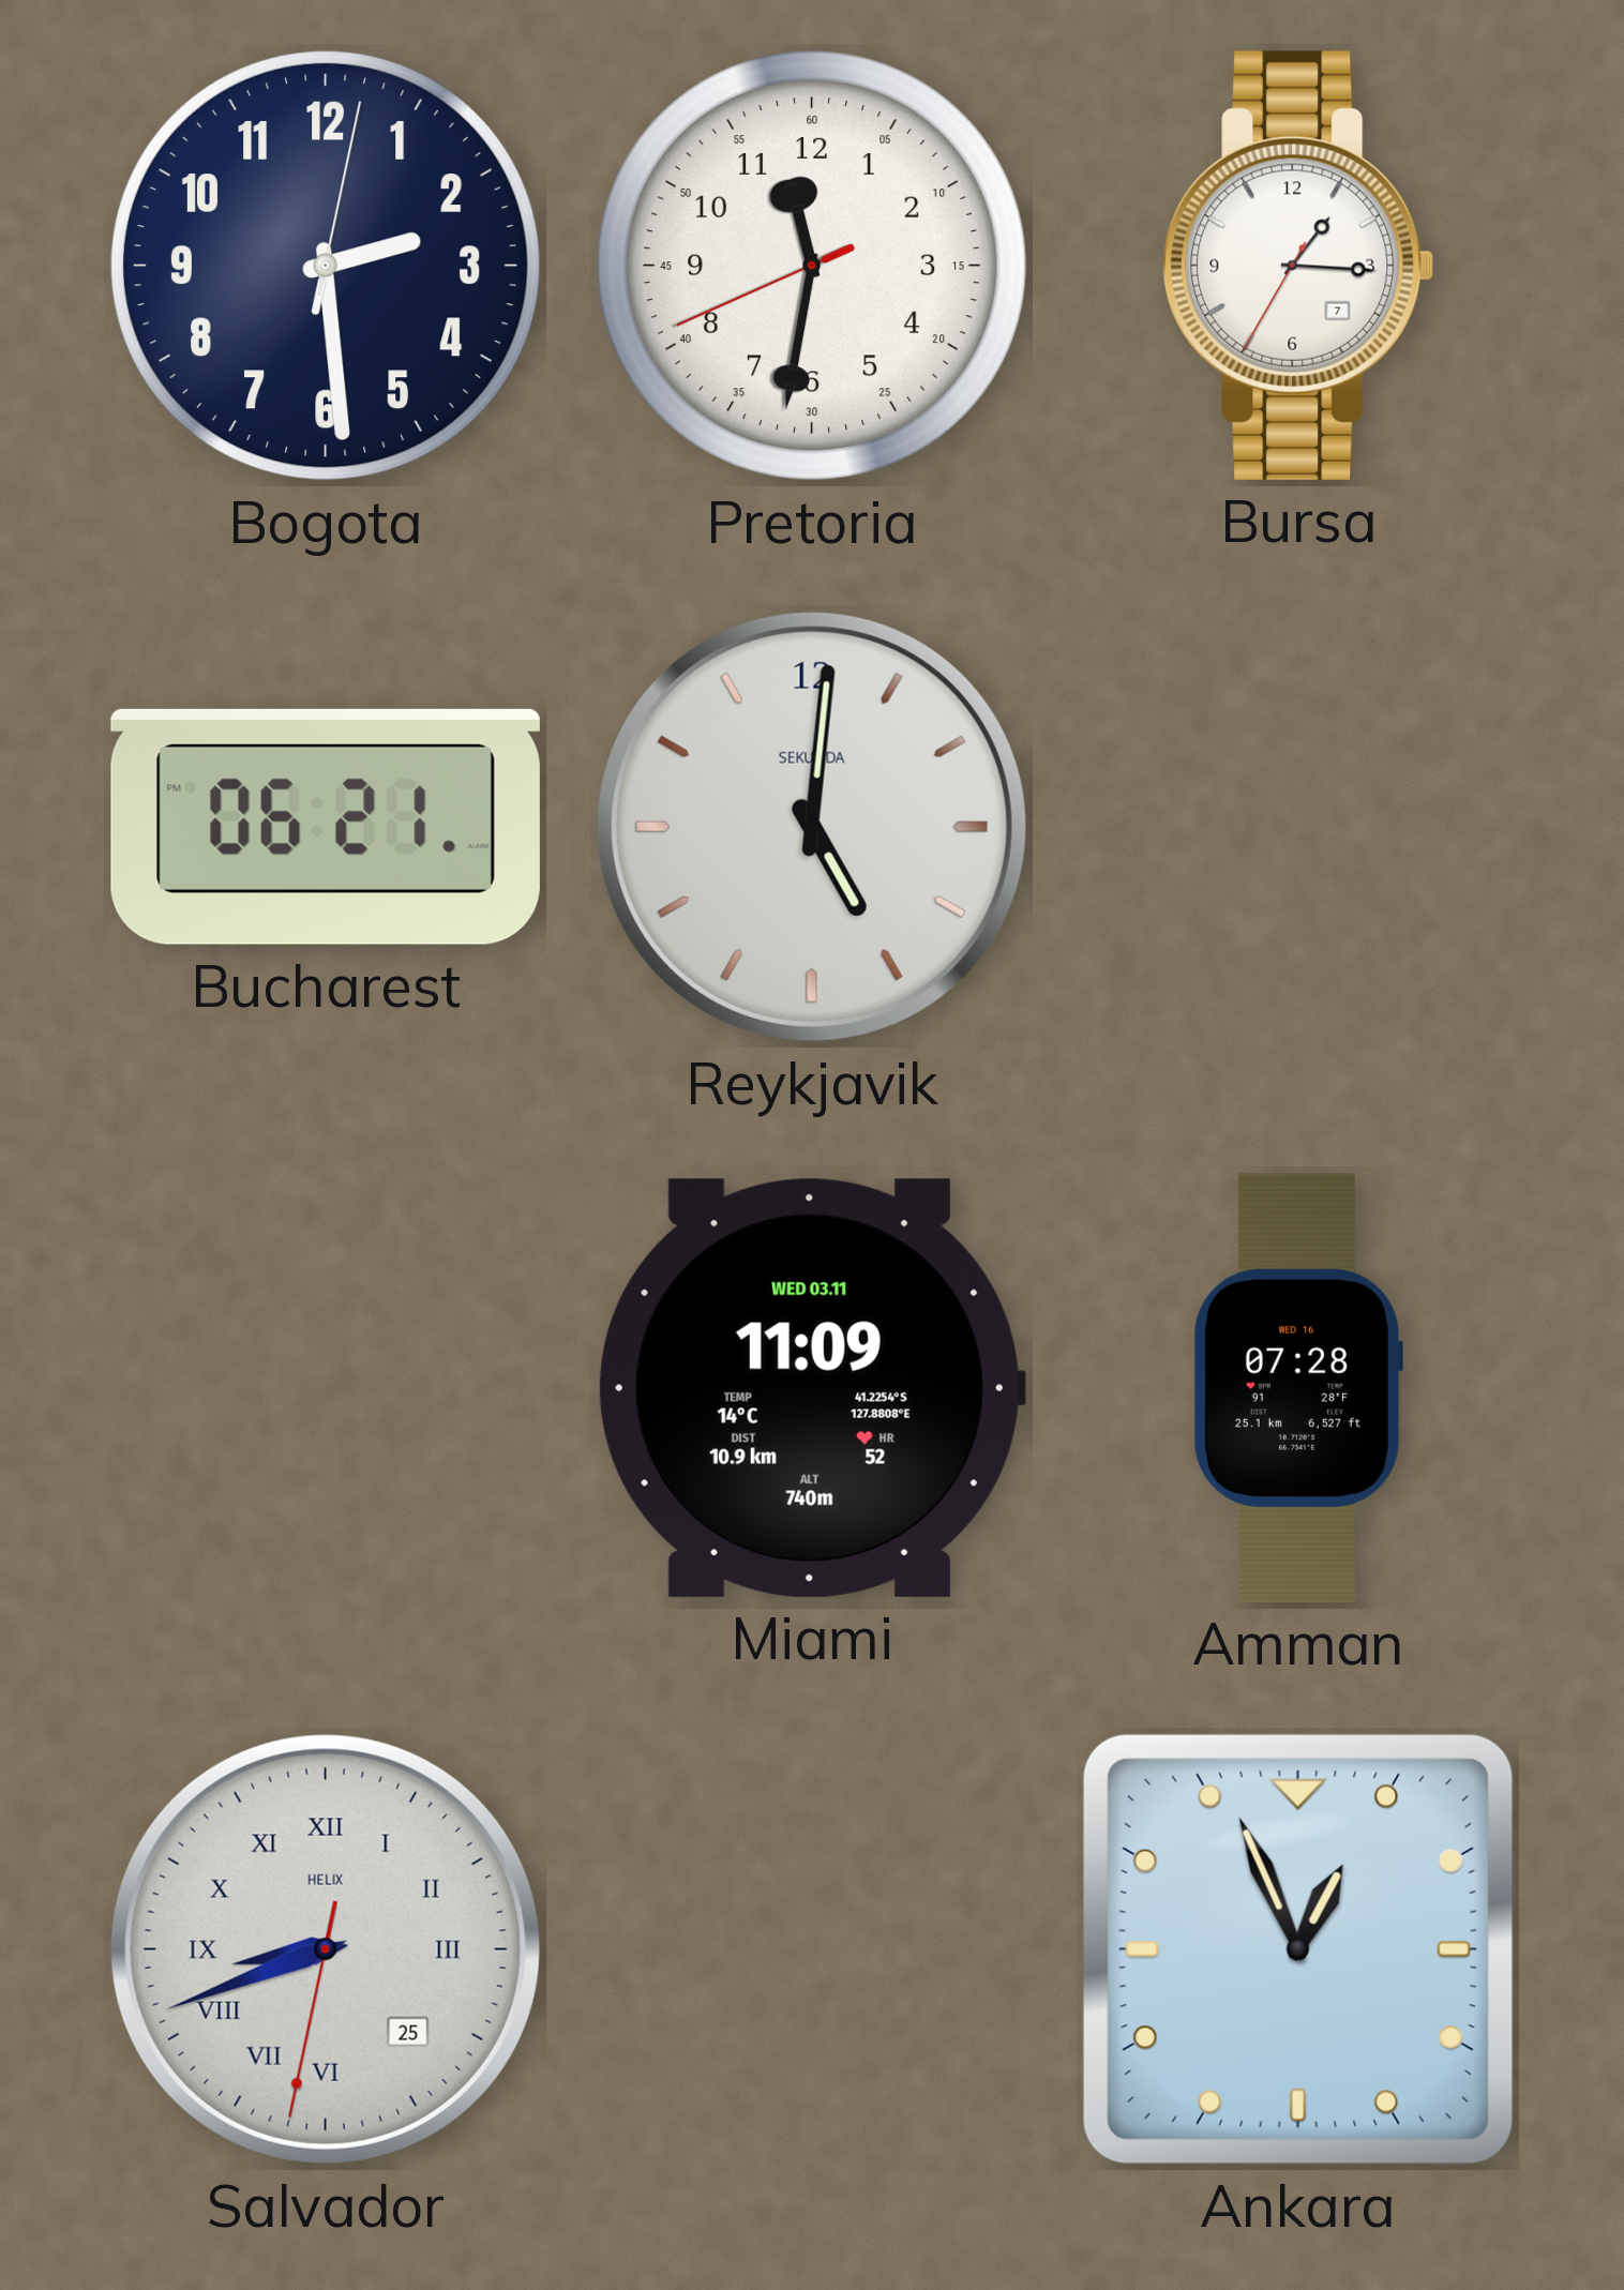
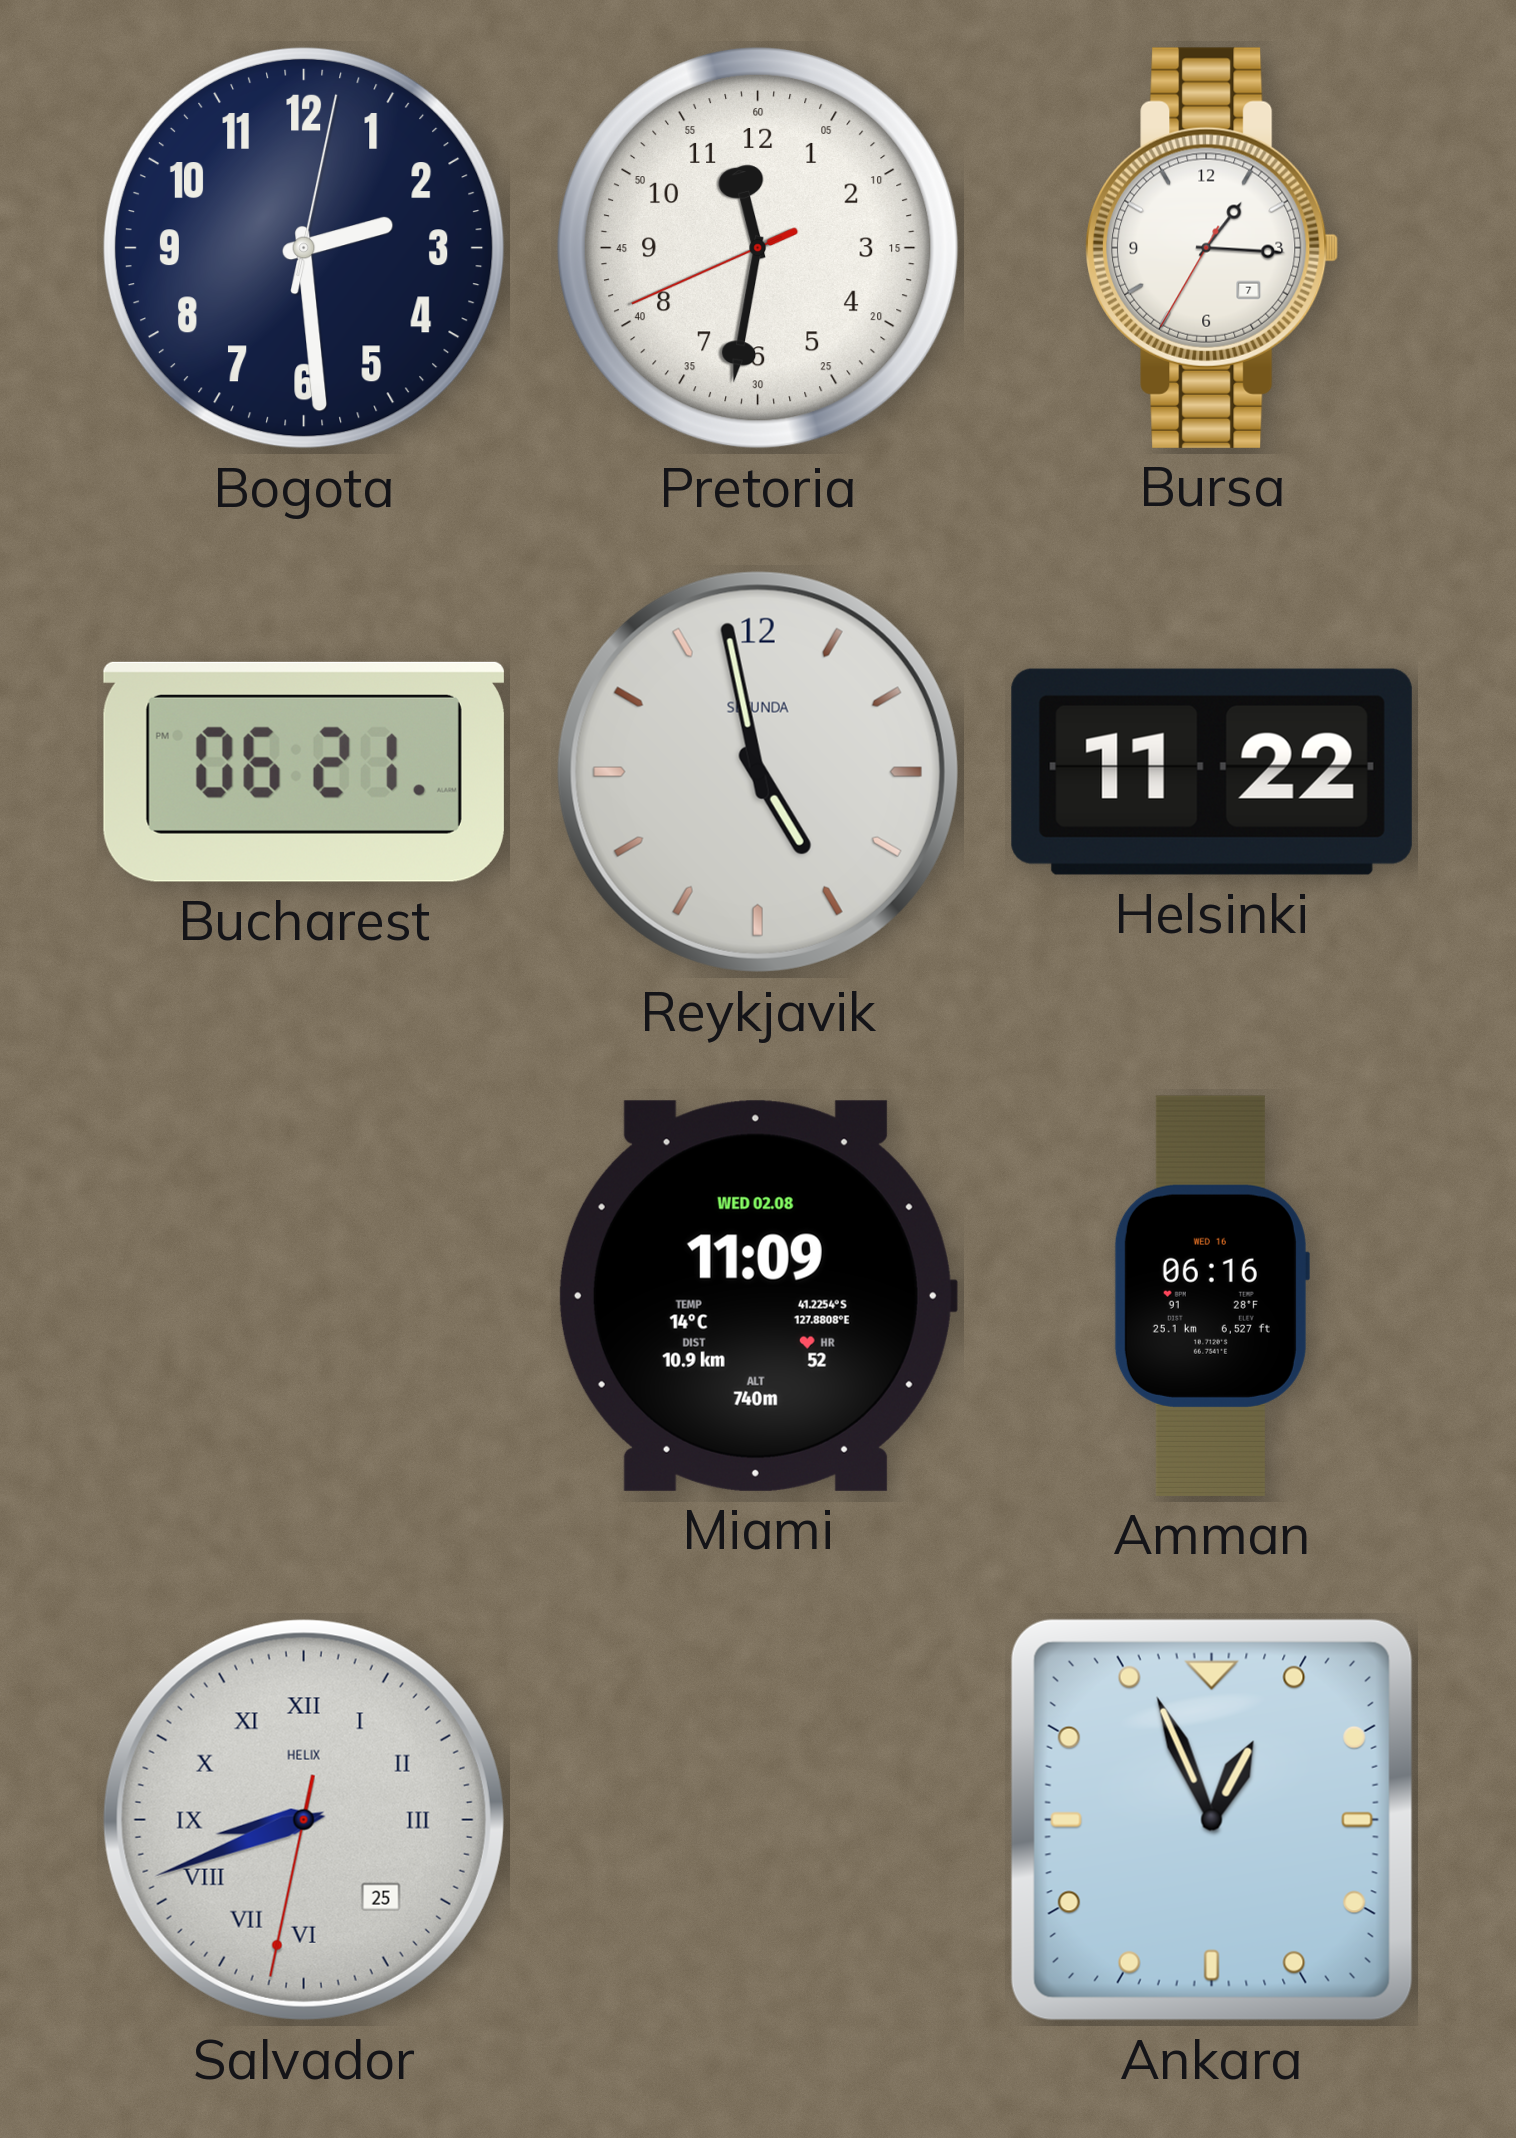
Reykjavik: 5:01 -> 4:58 (758, 772)
Helsinki: none -> 11:22 (1212, 772)
Miami date: WED 03.11 -> WED 02.08 (757, 1296)
Amman: 07:28 -> 06:16 (1211, 1296)
